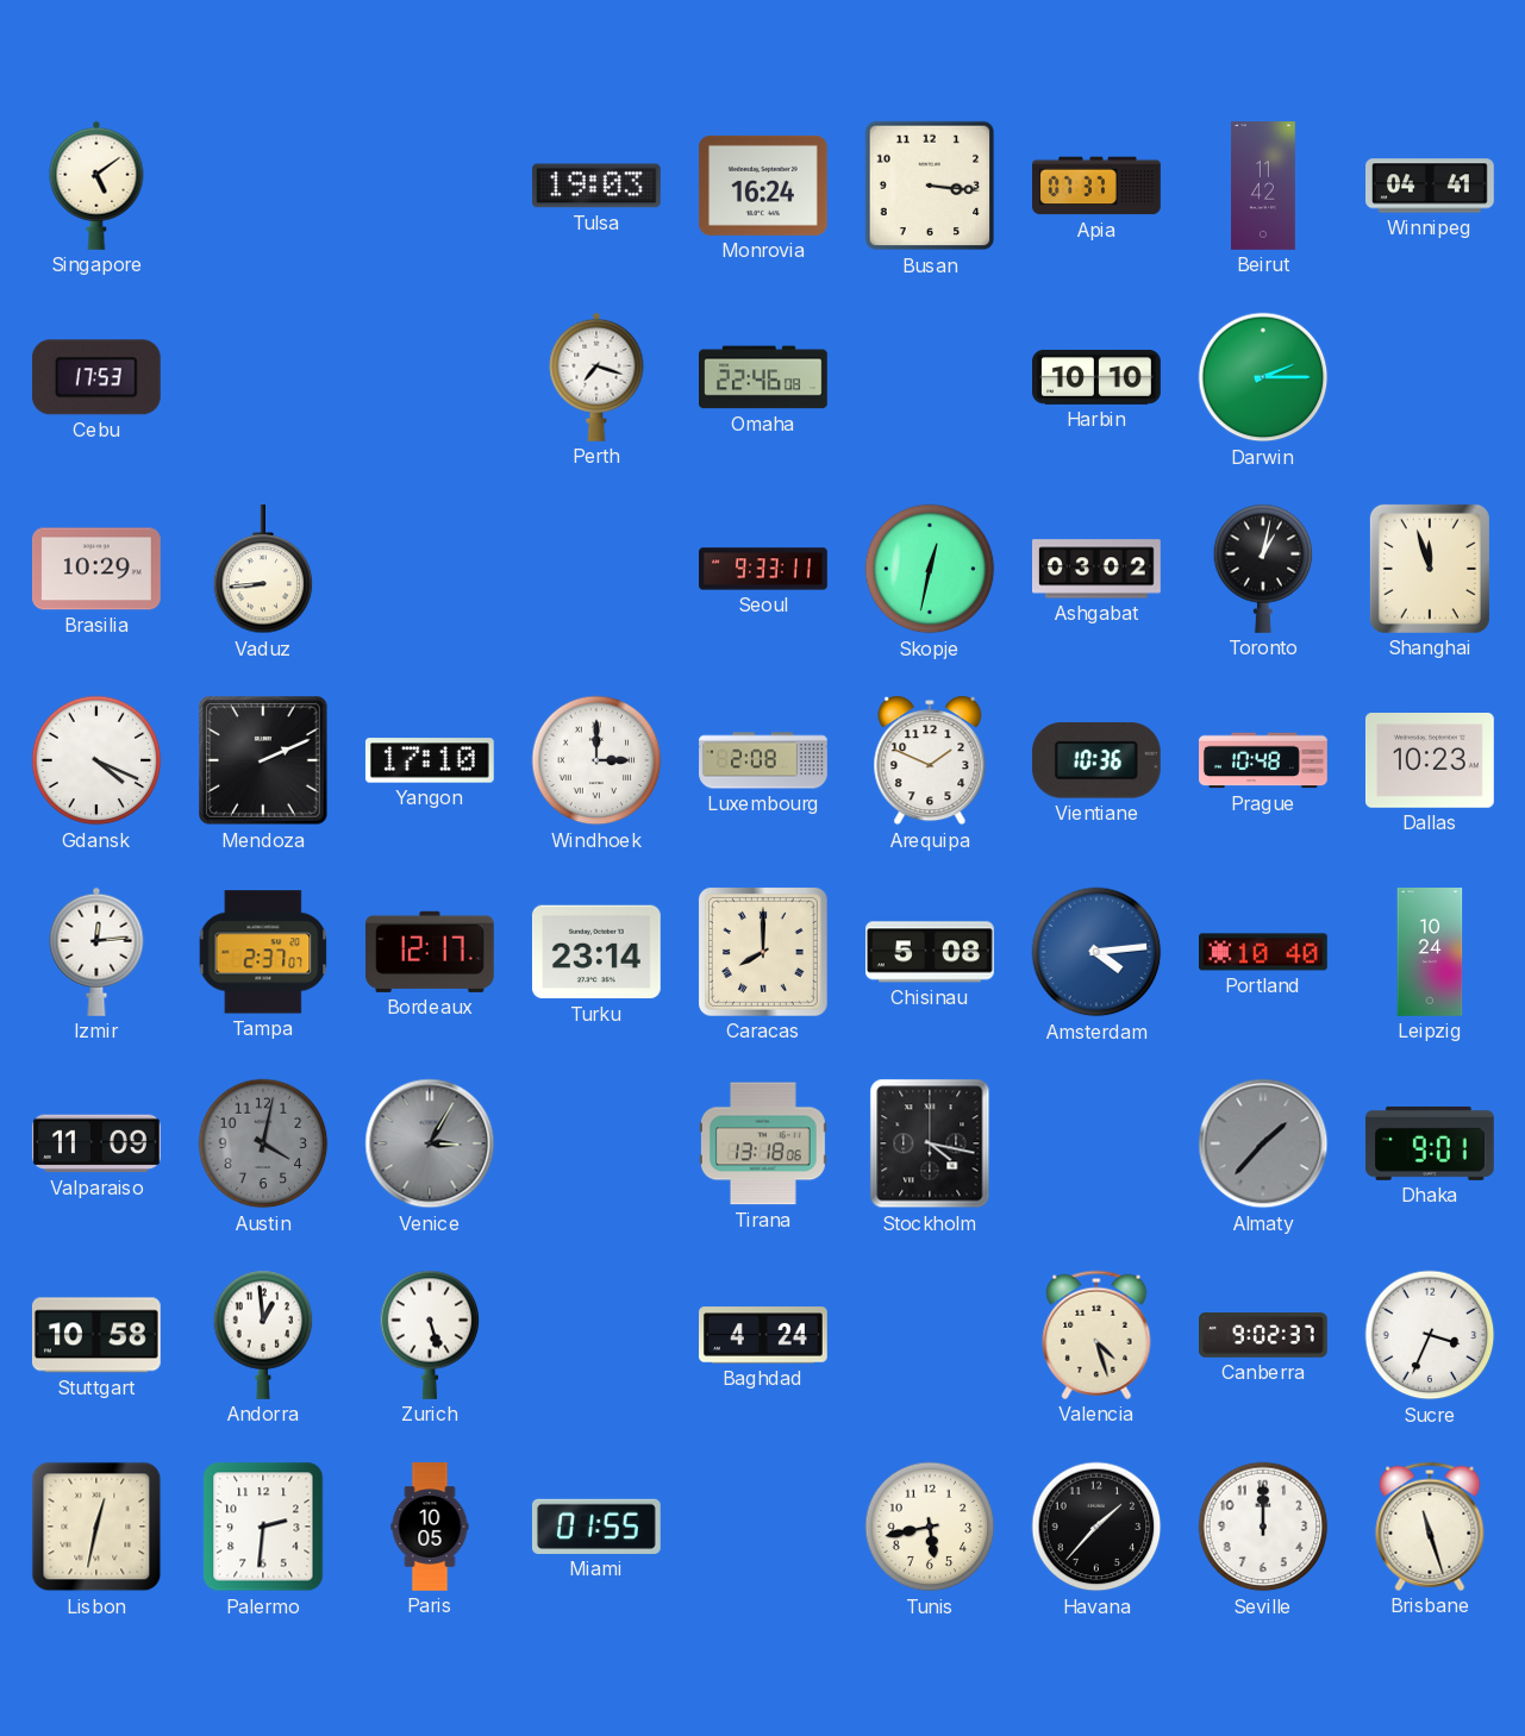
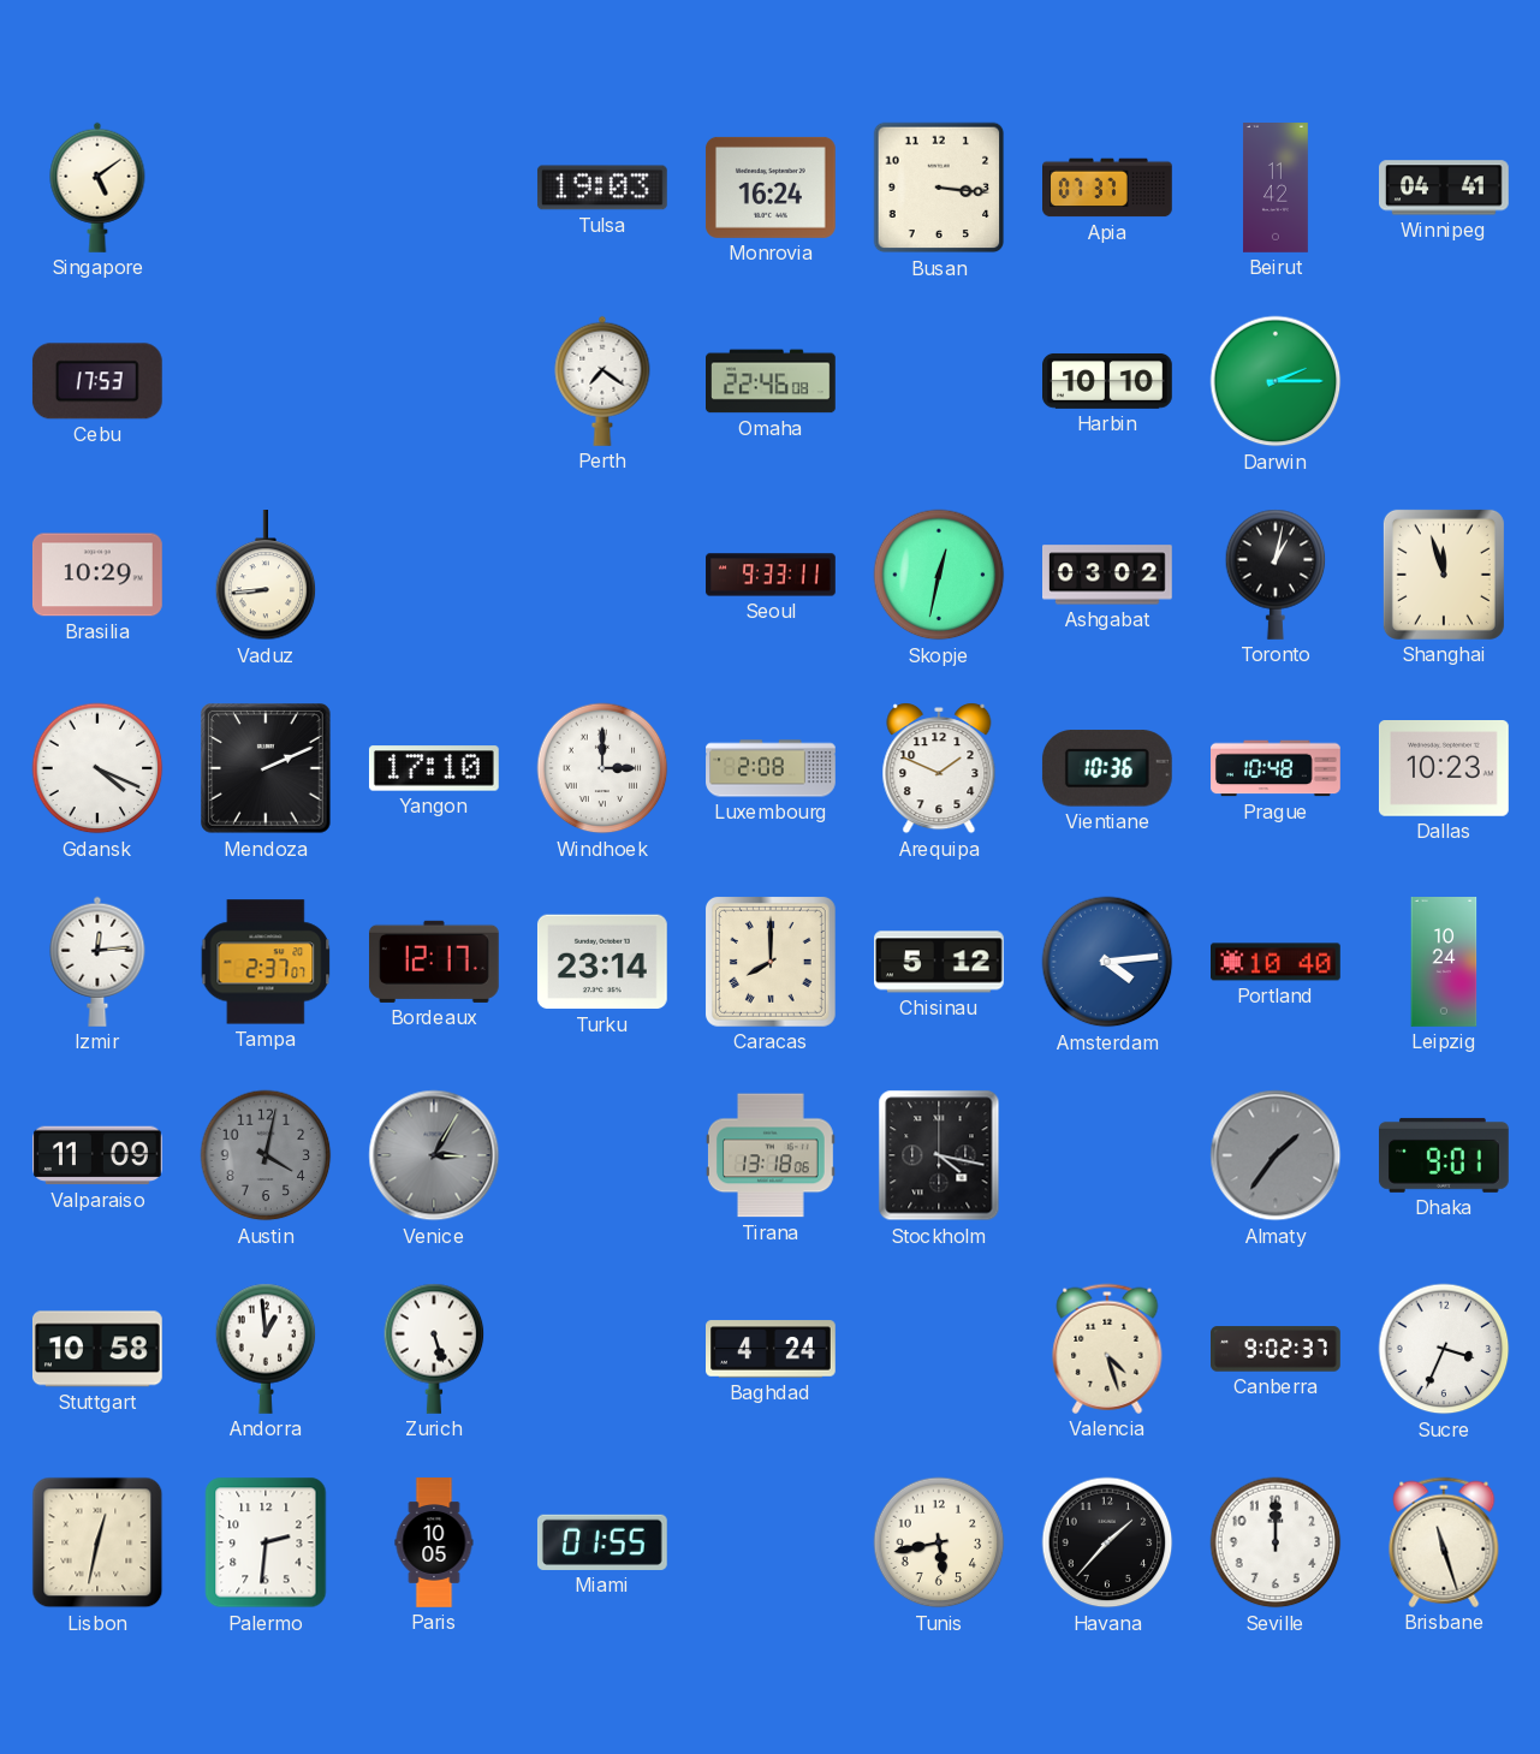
Perth: 7:18 -> 7:21 (602, 381)
Chisinau: 5:08 -> 5:12 (940, 962)
Almaty: 1:37 -> 1:36 (1276, 1155)
